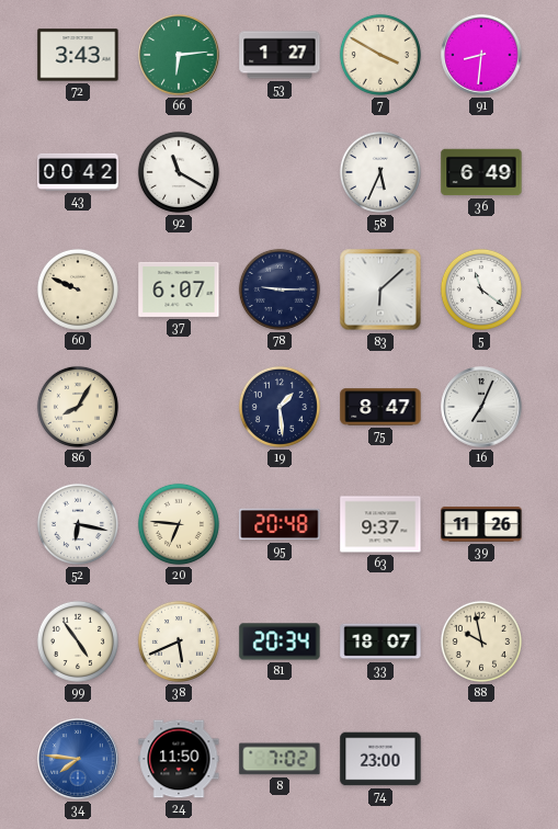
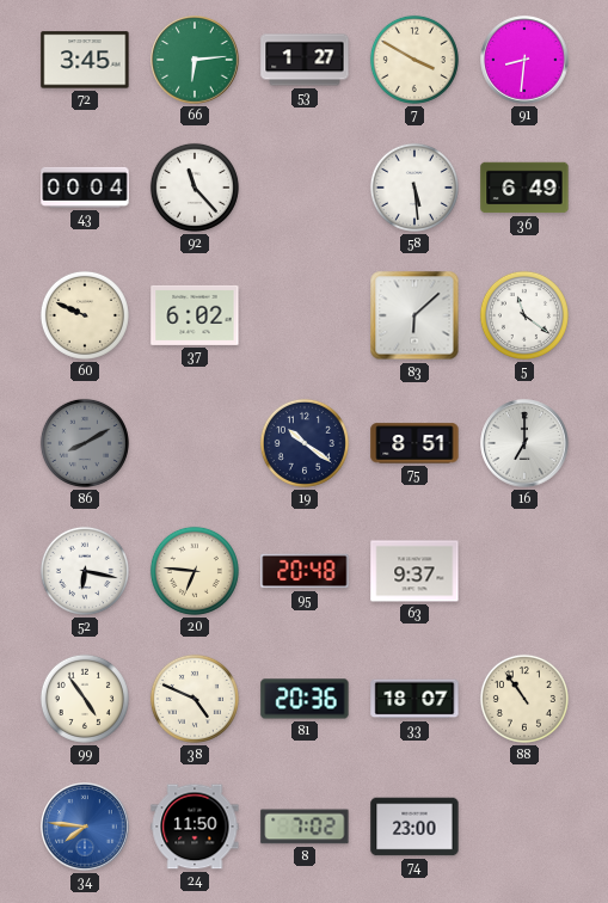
72: 3:43 -> 3:45 (85, 60)
43: 00:42 -> 00:04 (85, 188)
92: 11:20 -> 11:23 (195, 188)
58: 5:34 -> 5:29 (414, 188)
37: 6:07 -> 6:02 (195, 315)
78: 9:15 -> none (280, 289)
86: 8:05 -> 8:10 (85, 443)
86 dial: cream -> grey (85, 443)
19: 1:29 -> 10:21 (305, 443)
75: 8:47 -> 8:51 (414, 443)
16: 7:04 -> 7:00 (524, 443)
39: 11:26 -> none (481, 525)
38: 5:41 -> 4:49 (195, 699)
81: 20:34 -> 20:36 (305, 699)
88: 9:58 -> 10:54 (524, 699)
